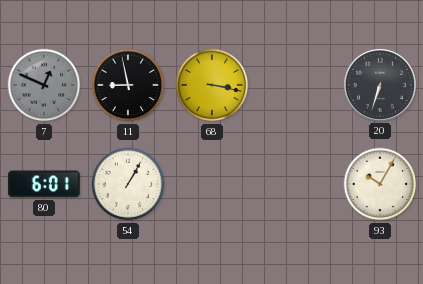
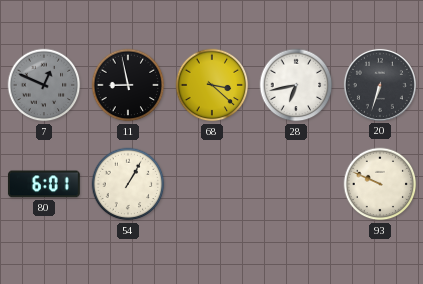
68: 3:17 -> 3:22 (212, 85)
28: none -> 6:43 (296, 85)
93: 10:05 -> 9:49 (380, 184)
